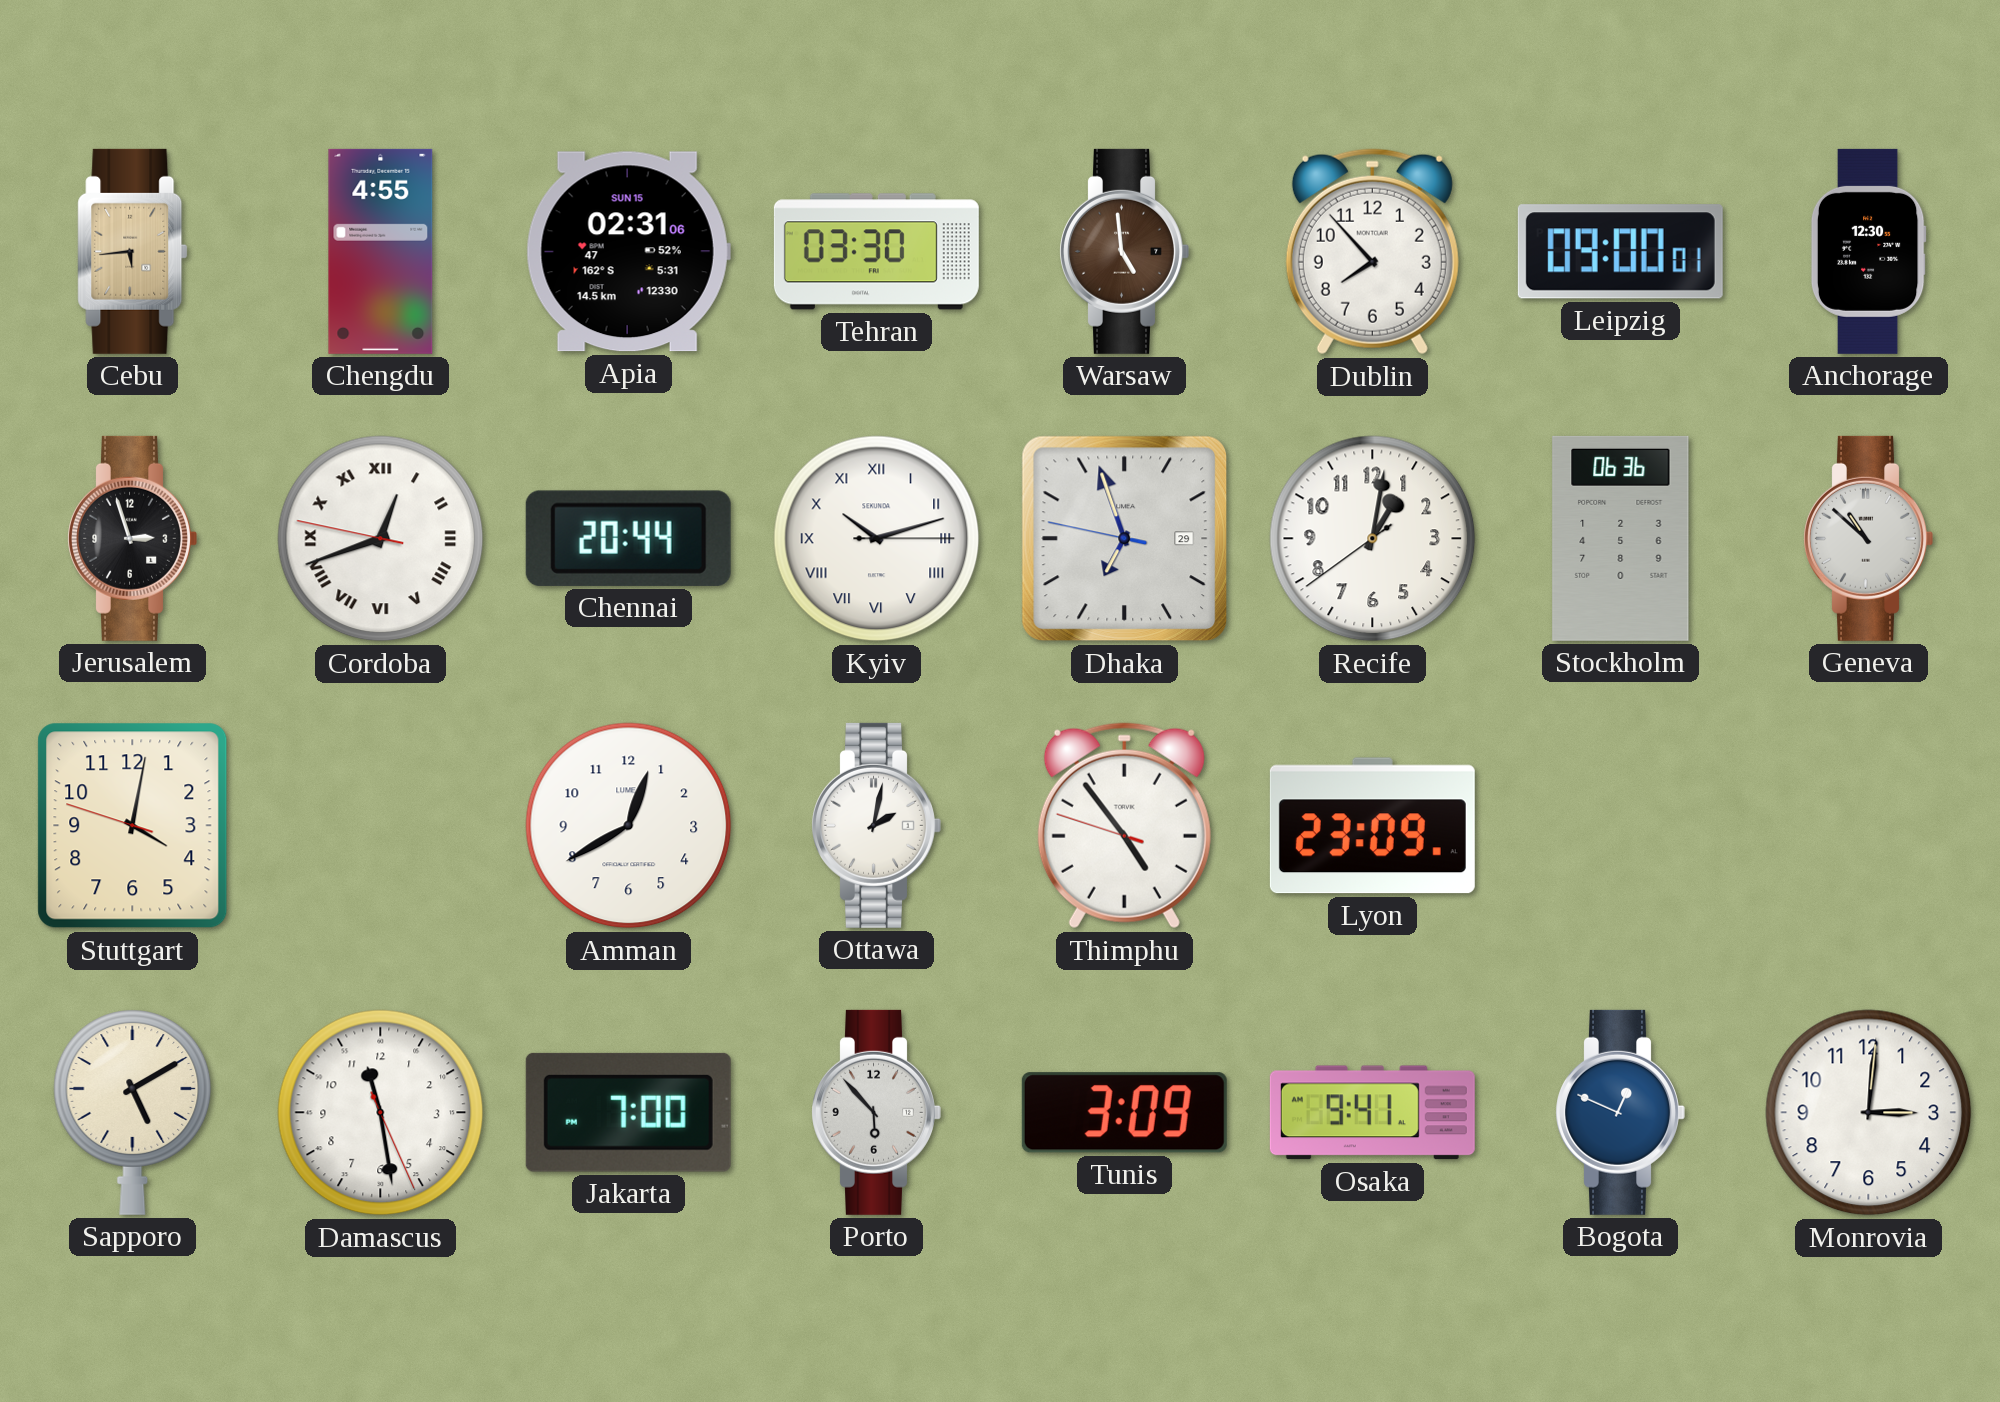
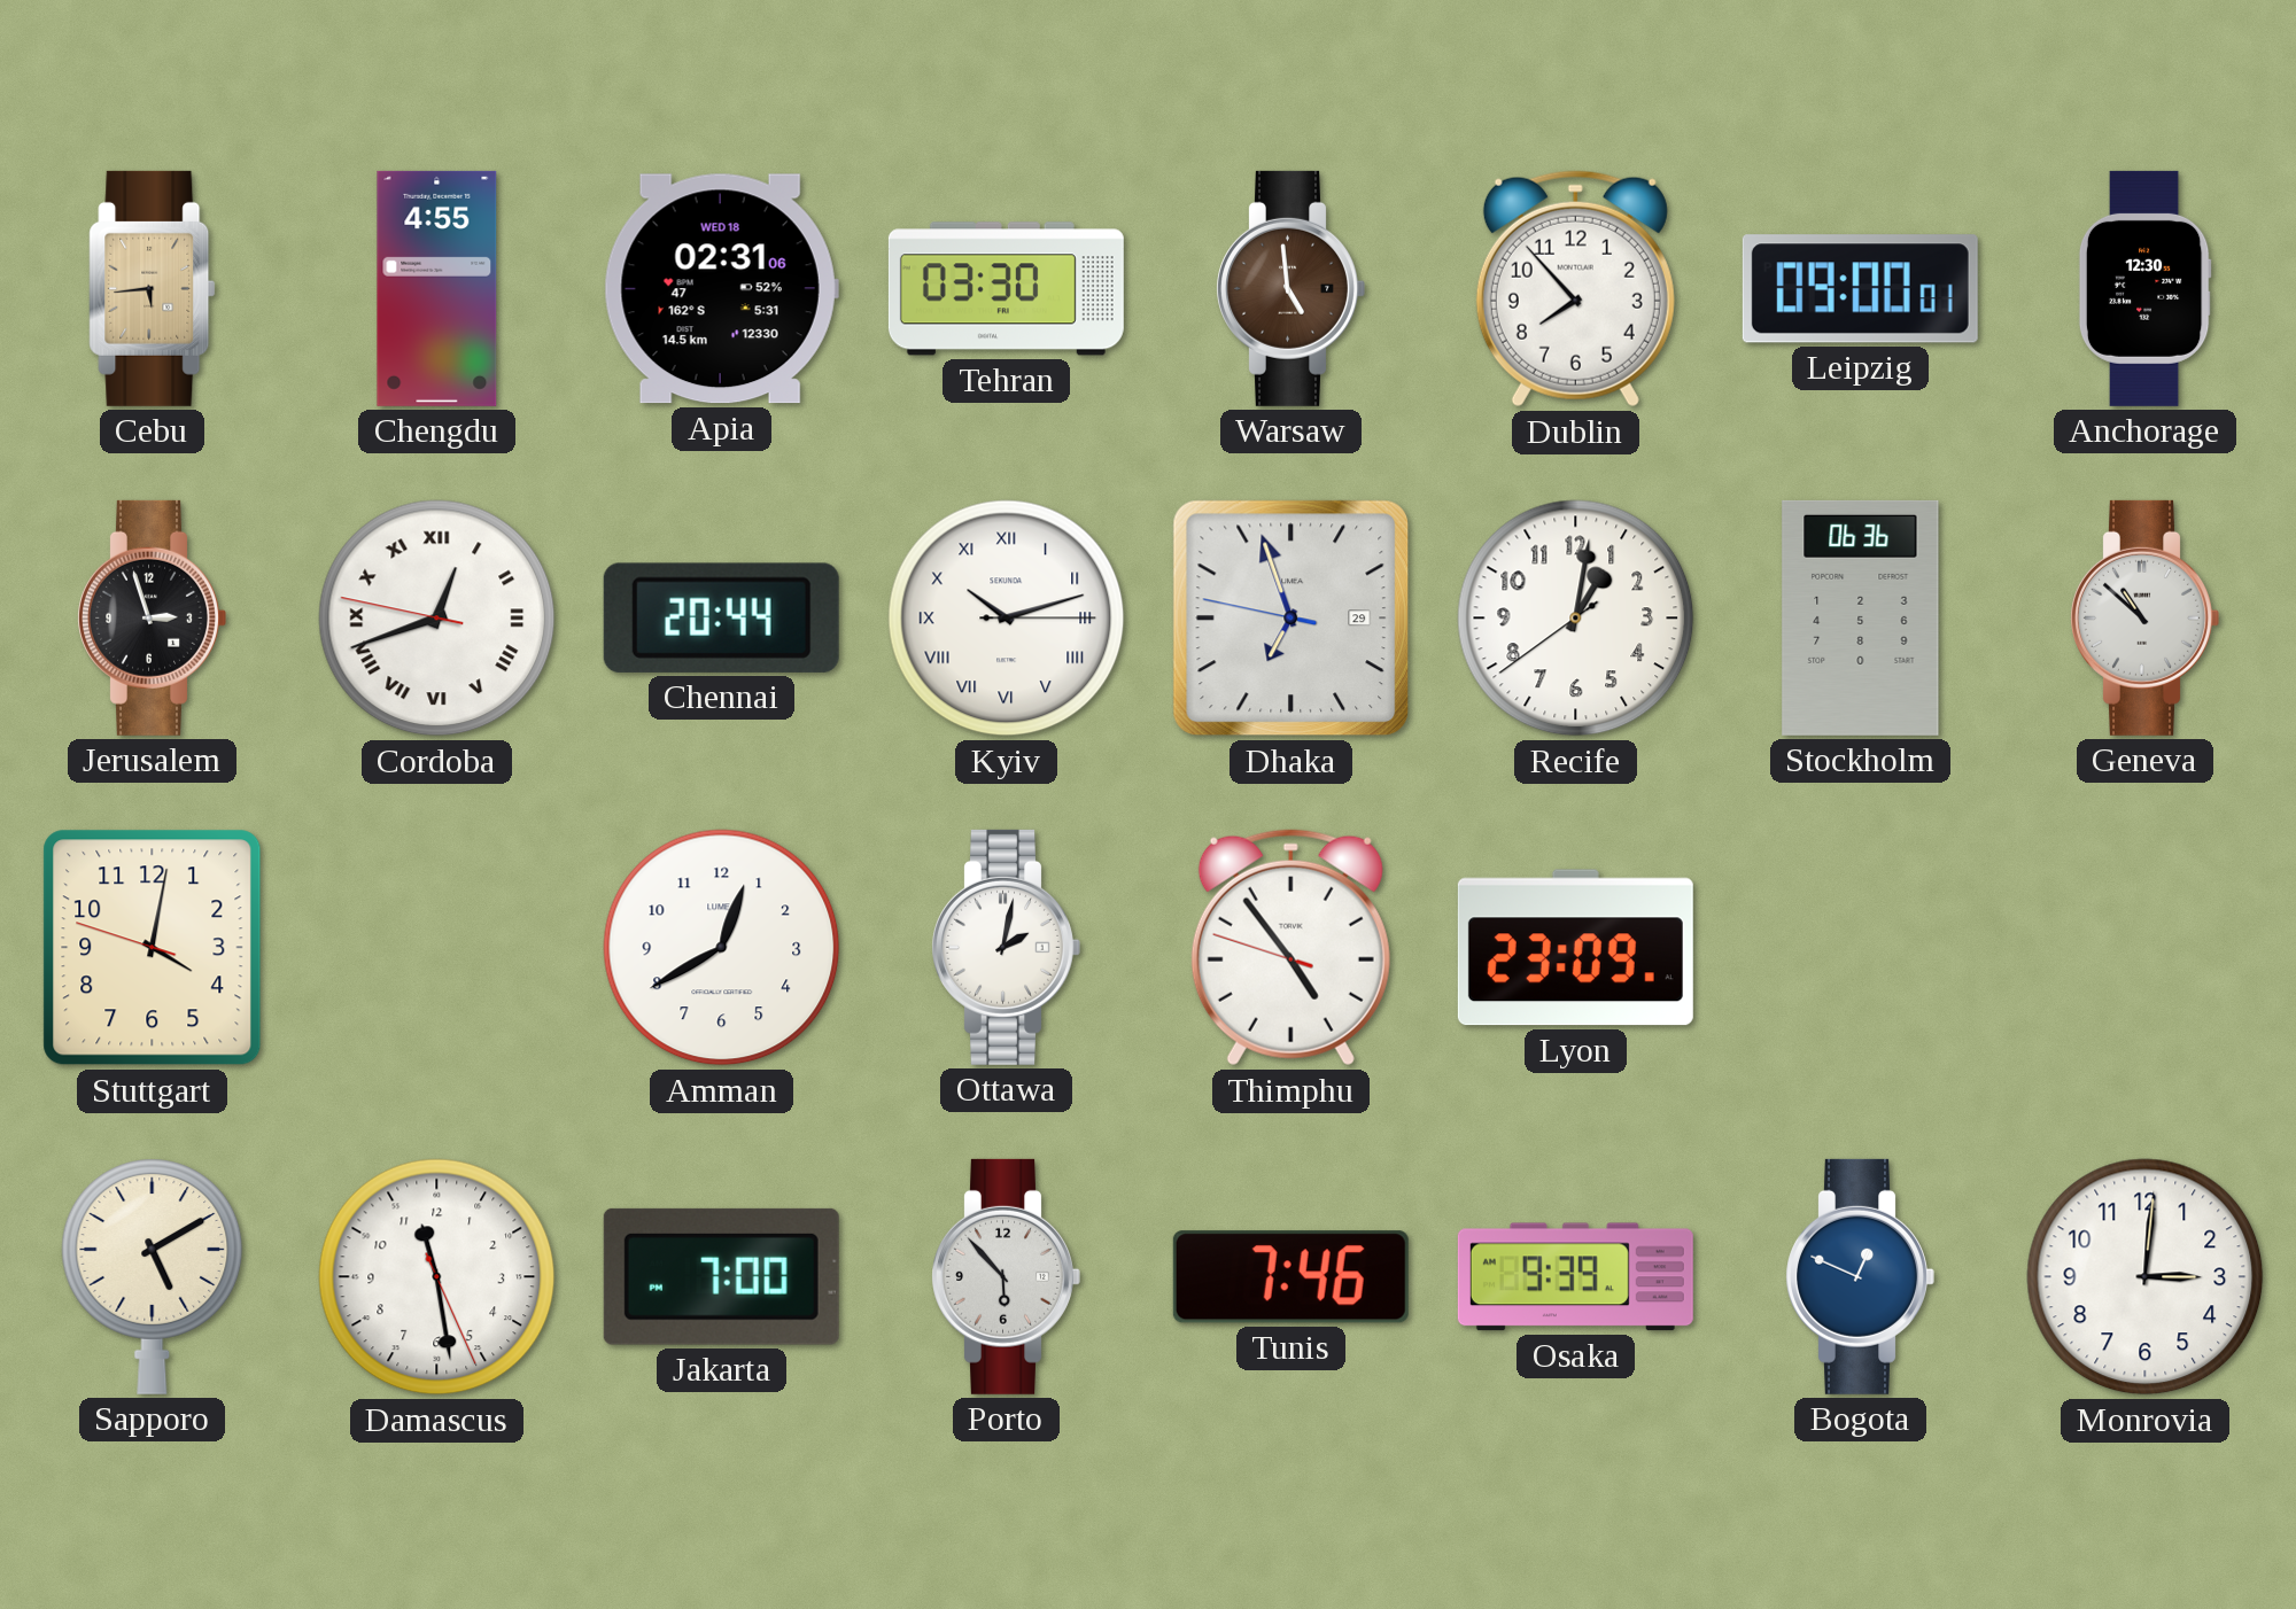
Apia date: SUN 15 -> WED 18 (721, 289)
Tunis: 3:09 -> 7:46 (1290, 1277)
Osaka: 9:41 -> 9:39 (1575, 1277)
